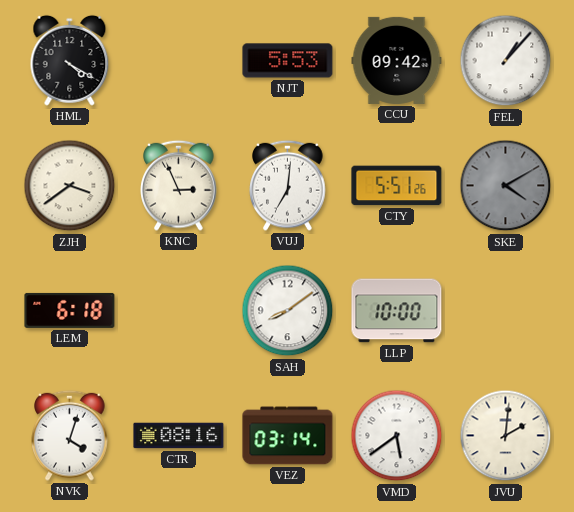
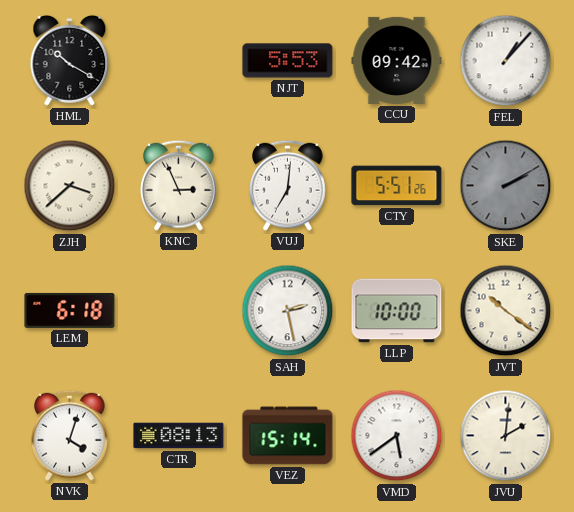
HML: 4:20 -> 10:20 (70, 60)
ZJH: 3:39 -> 3:38 (70, 186)
SKE: 4:10 -> 2:10 (506, 186)
SAH: 8:09 -> 2:28 (288, 311)
JVT: none -> 10:21 (506, 311)
CTR: 08:16 -> 08:13 (179, 436)
VEZ: 03:14 -> 15:14 (288, 436)
